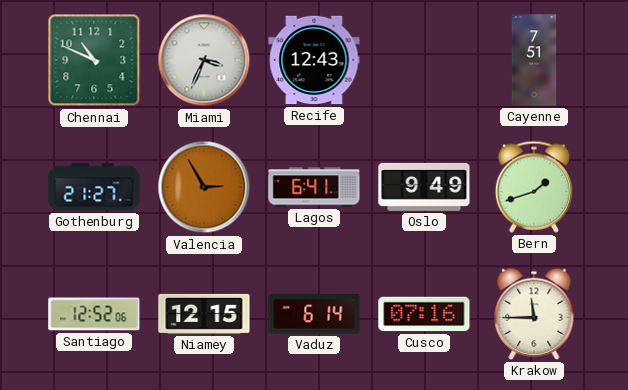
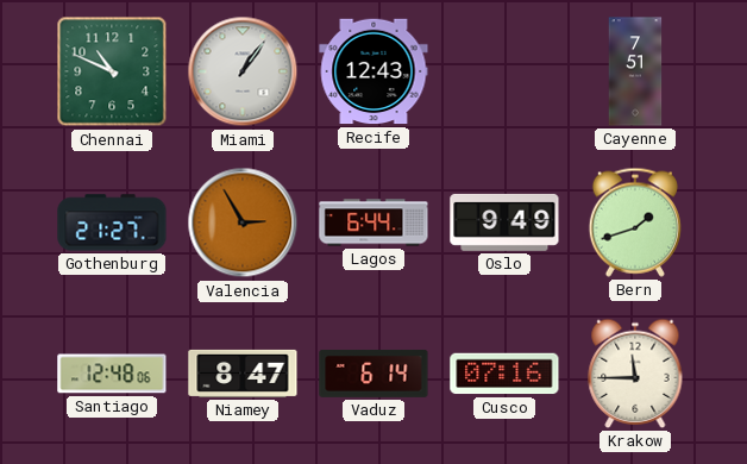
Miami: 3:34 -> 1:06 (243, 71)
Lagos: 6:41 -> 6:44 (373, 222)
Santiago: 12:52 -> 12:48 (112, 374)
Niamey: 12:15 -> 8:47 (243, 374)
